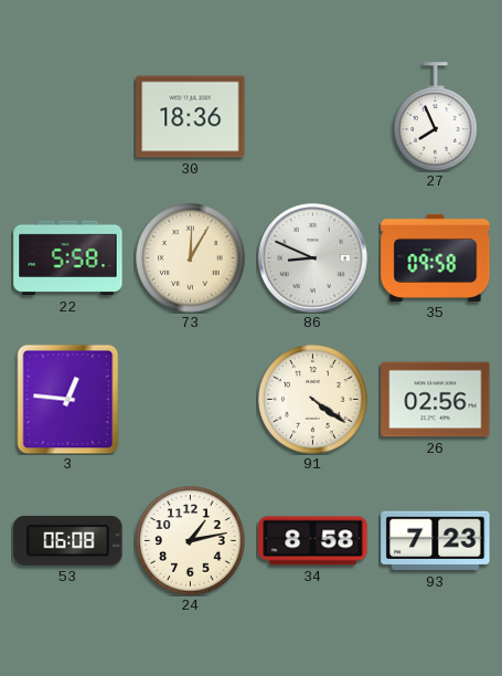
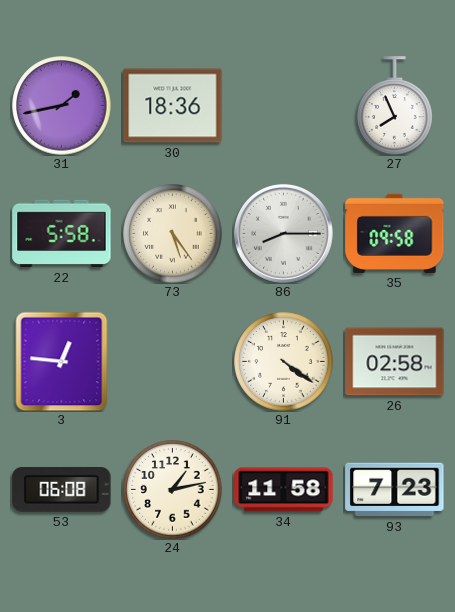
31: none -> 1:43 (62, 106)
73: 12:05 -> 5:24 (173, 234)
86: 8:49 -> 8:15 (283, 233)
26: 02:56 -> 02:58 (395, 362)
34: 8:58 -> 11:58 (284, 490)
